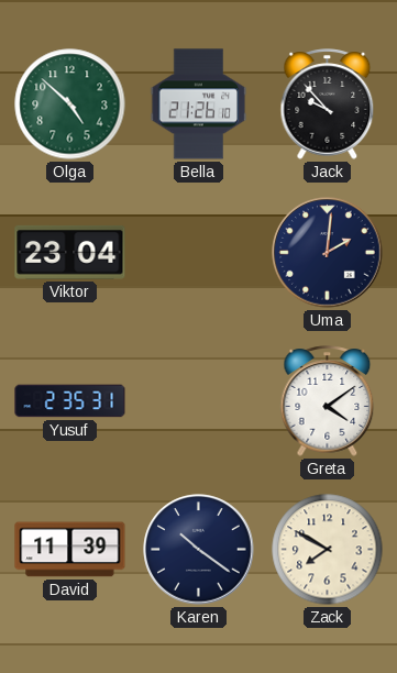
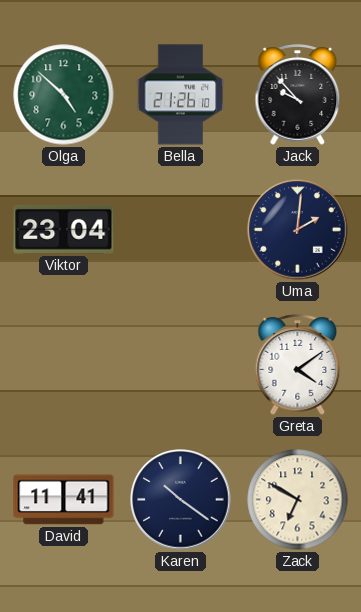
Yusuf: 2:35 -> none (70, 401)
David: 11:39 -> 11:41 (64, 500)
Zack: 7:50 -> 6:50 (298, 500)
